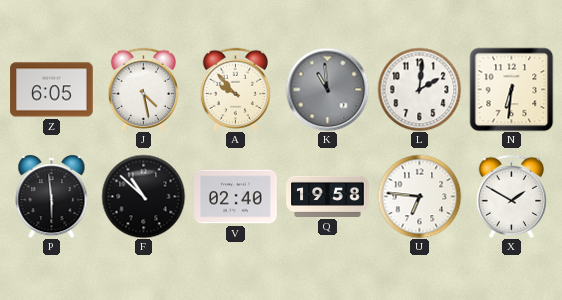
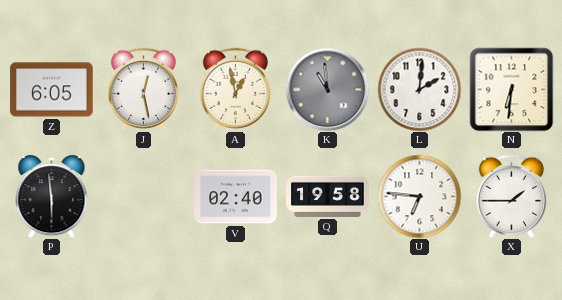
J: 4:28 -> 12:28 (143, 89)
A: 9:53 -> 12:58 (235, 89)
F: 10:52 -> none (143, 196)
X: 1:50 -> 1:45 (511, 196)
